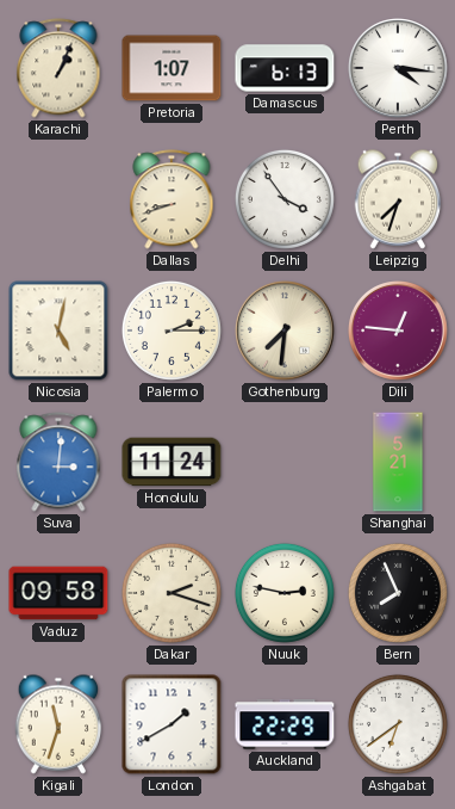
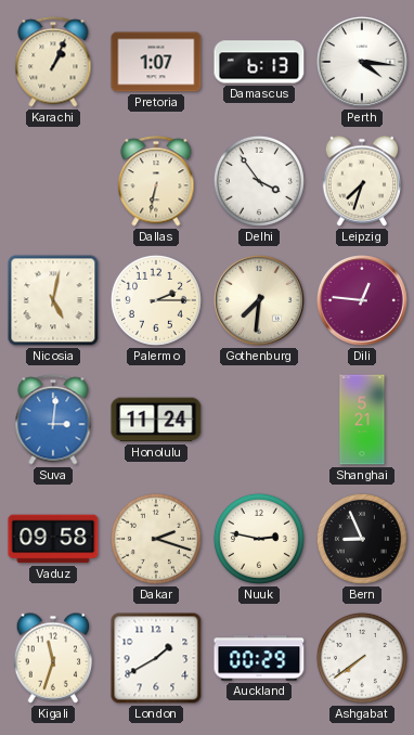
Dallas: 8:42 -> 6:32 (156, 181)
Bern: 7:56 -> 8:56 (362, 539)
Auckland: 22:29 -> 00:29 (259, 658)
Ashgabat: 6:39 -> 7:39 (362, 658)
